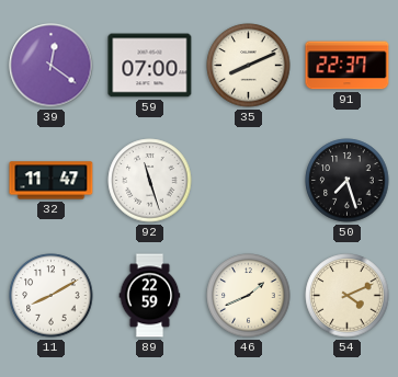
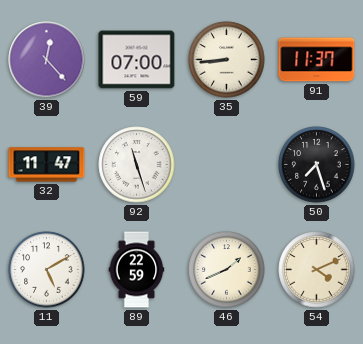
39: 12:21 -> 12:23 (47, 60)
35: 8:11 -> 8:44 (227, 60)
91: 22:37 -> 11:37 (317, 60)
11: 8:10 -> 5:10 (47, 270)
